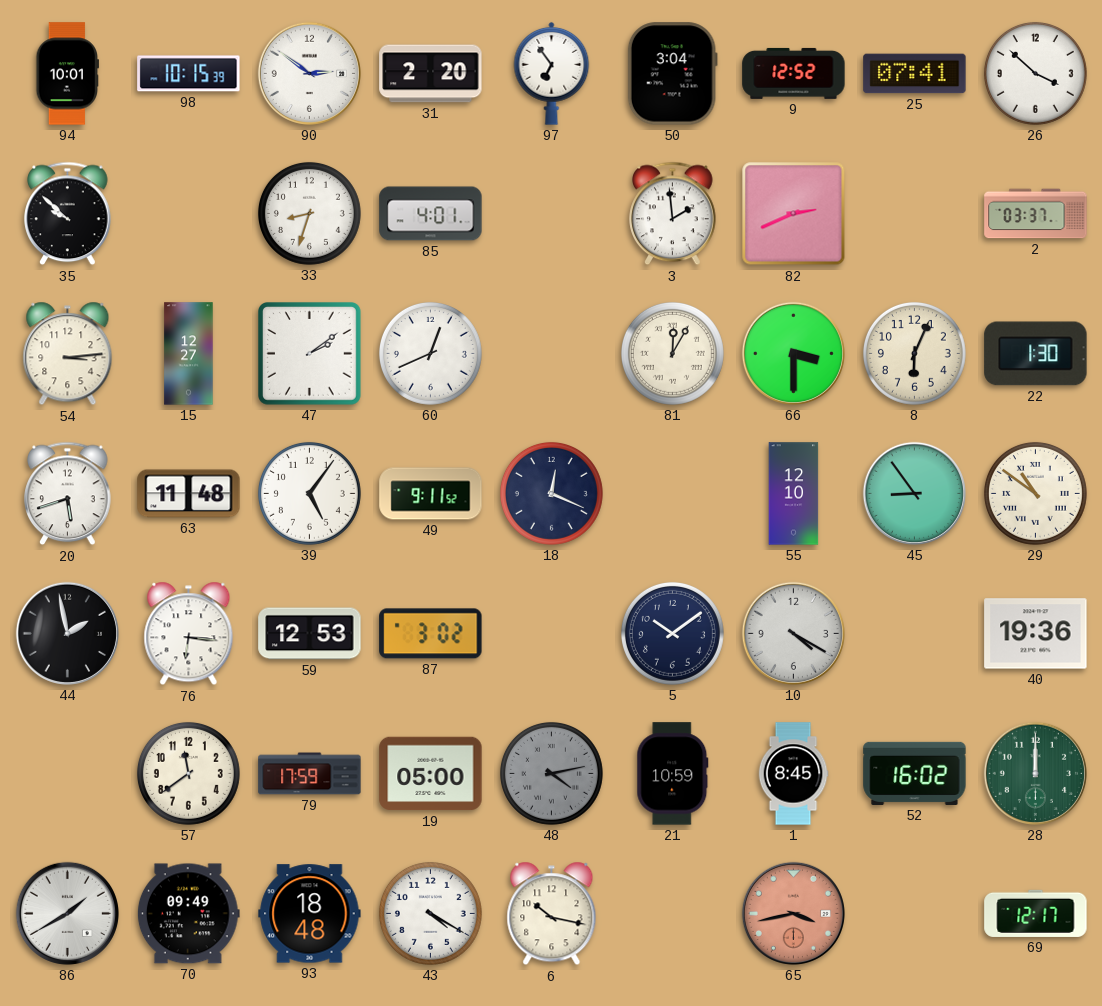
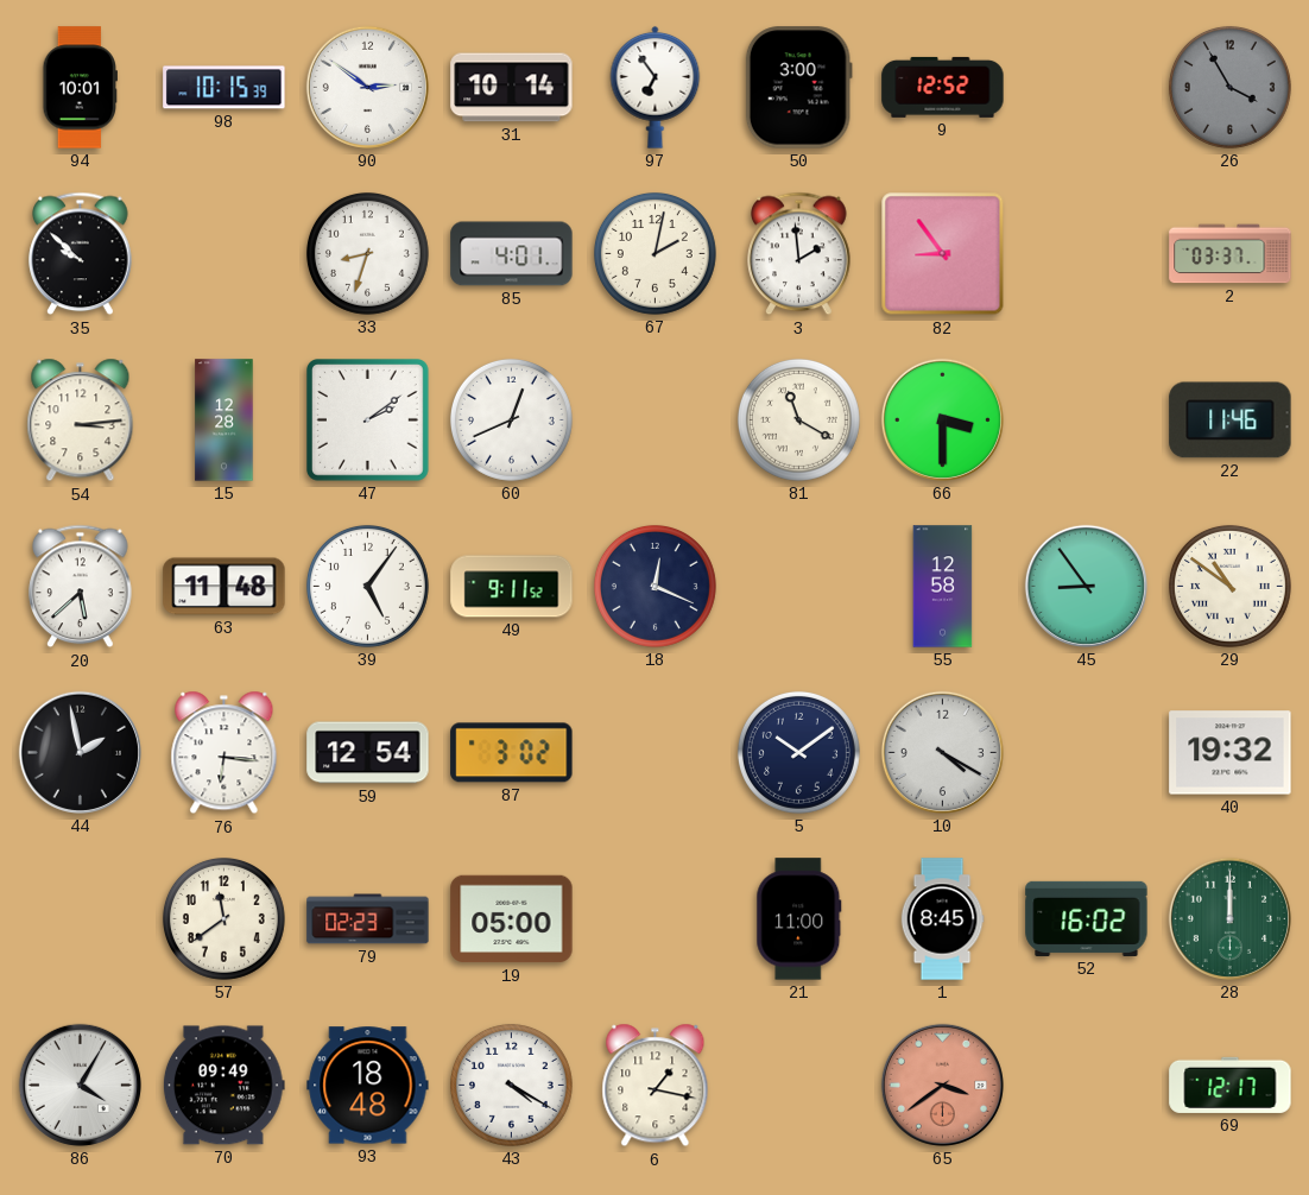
31: 2:20 -> 10:14 (512, 88)
50: 3:04 -> 3:00 (798, 88)
25: 07:41 -> none (915, 74)
26: 3:52 -> 3:55 (1229, 87)
26 dial: white -> grey (1229, 87)
67: none -> 2:02 (654, 253)
82: 2:41 -> 8:54 (943, 254)
15: 12:27 -> 12:28 (225, 421)
81: 12:05 -> 11:20 (798, 419)
8: 6:04 -> none (914, 353)
22: 1:30 -> 11:46 (1231, 421)
20: 5:42 -> 5:38 (81, 587)
55: 12:10 -> 12:58 (943, 587)
59: 12:53 -> 12:54 (368, 753)
40: 19:36 -> 19:32 (1231, 753)
79: 17:59 -> 02:23 (368, 919)
48: 4:13 -> none (551, 773)
21: 10:59 -> 11:00 (799, 919)
86: 1:40 -> 4:05 (80, 1085)
6: 10:17 -> 1:17 (656, 1086)
65: 3:43 -> 3:39 (942, 1085)
